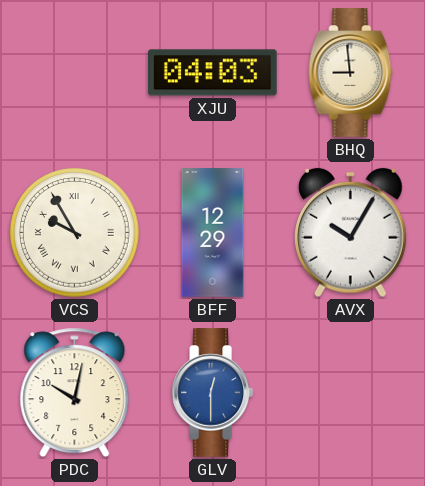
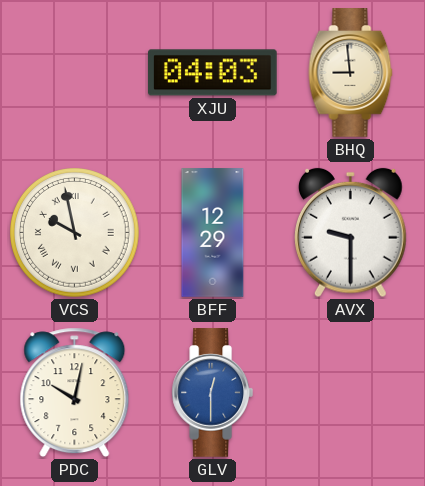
VCS: 9:55 -> 9:58 (75, 233)
AVX: 10:05 -> 9:30 (351, 233)
